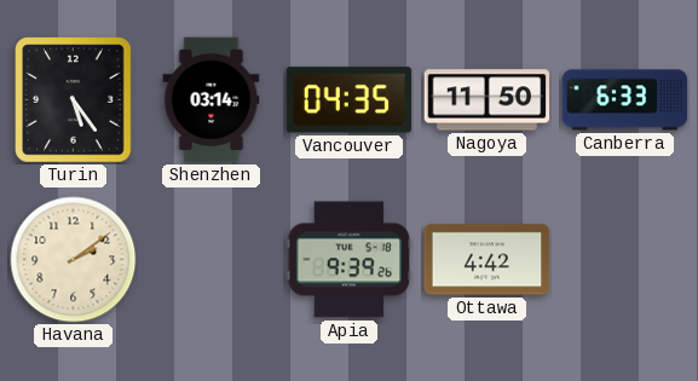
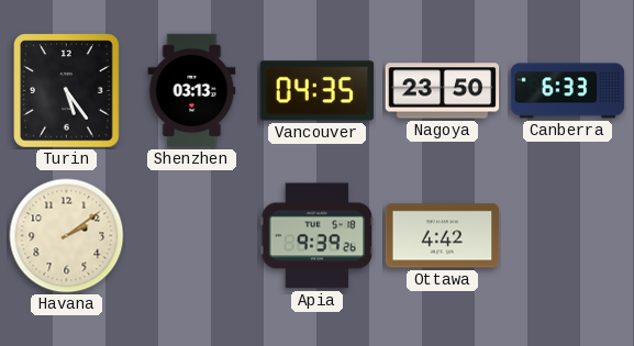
Shenzhen: 03:14 -> 03:13 (192, 91)
Nagoya: 11:50 -> 23:50 (443, 91)
